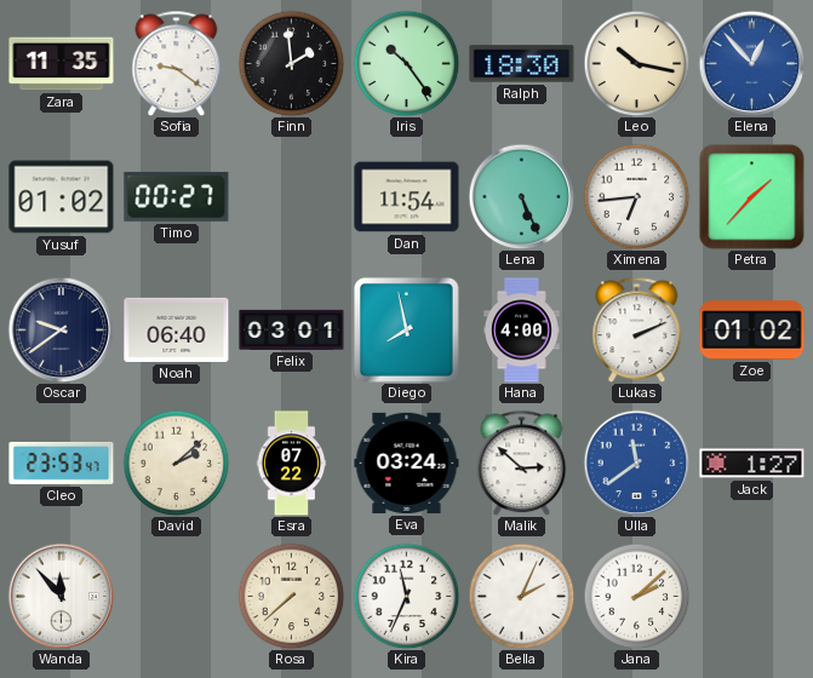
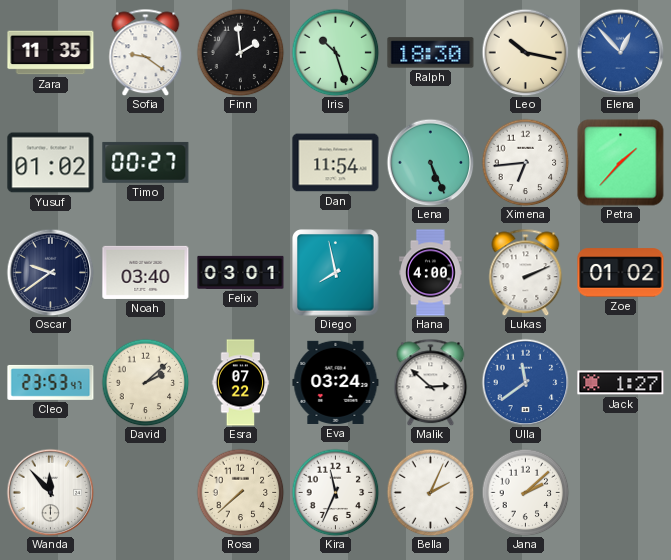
Iris: 10:24 -> 10:27 (335, 52)
Noah: 06:40 -> 03:40 (146, 272)
